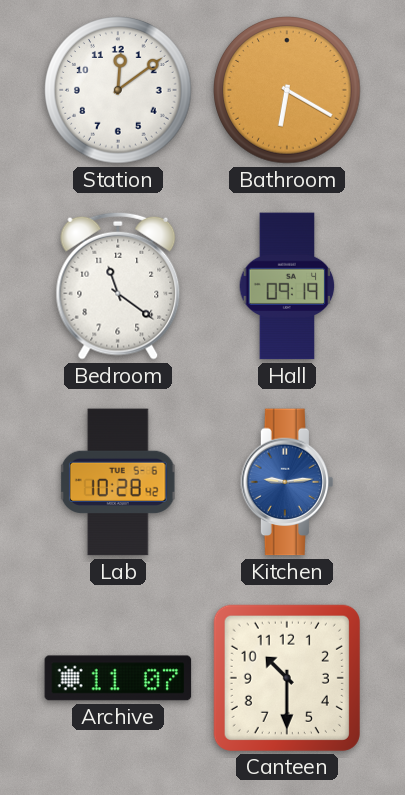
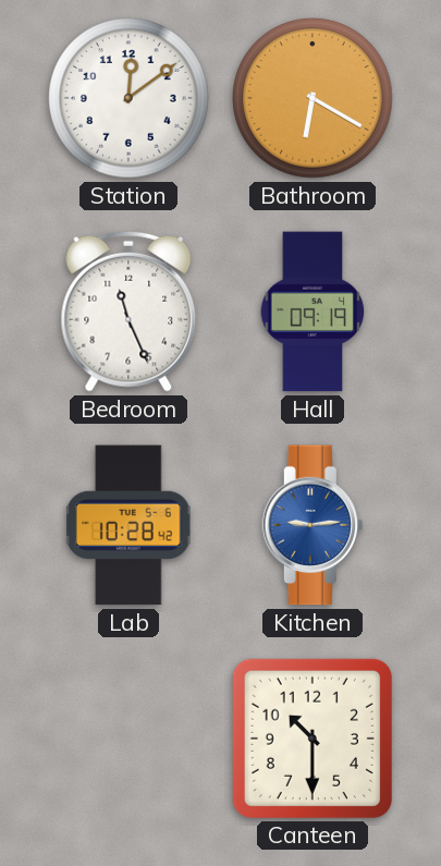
Bedroom: 11:21 -> 11:26 (128, 312)
Archive: 11:07 -> none (118, 678)
